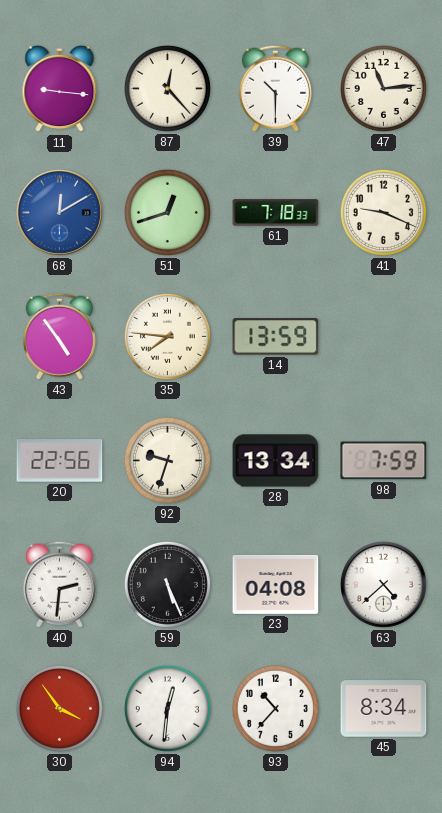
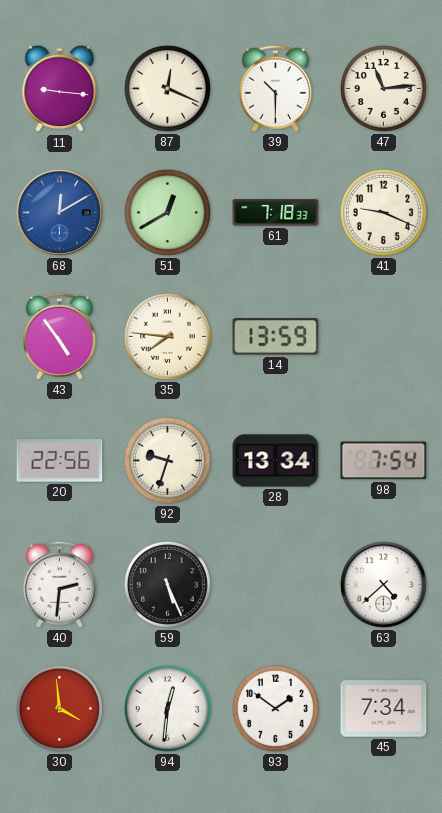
87: 12:23 -> 12:19 (167, 88)
51: 12:42 -> 12:40 (167, 212)
98: 7:59 -> 7:54 (384, 461)
23: 04:08 -> none (276, 584)
30: 3:54 -> 3:59 (59, 708)
93: 10:37 -> 1:51 (275, 708)
45: 8:34 -> 7:34 (384, 709)
